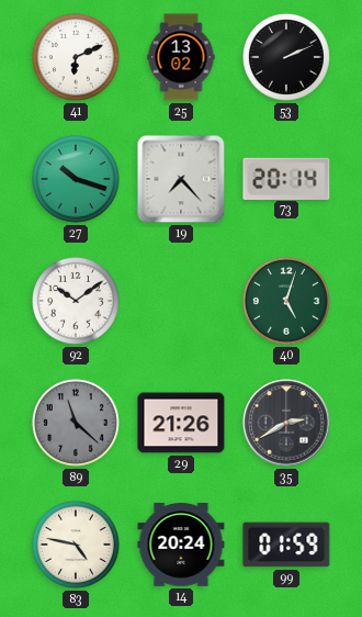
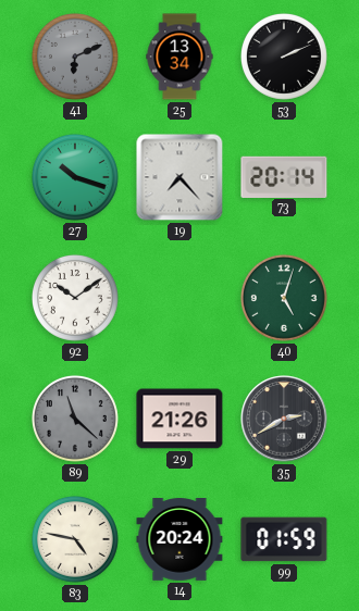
41 dial: white -> grey (75, 57)
25: 13:02 -> 13:34 (179, 57)
